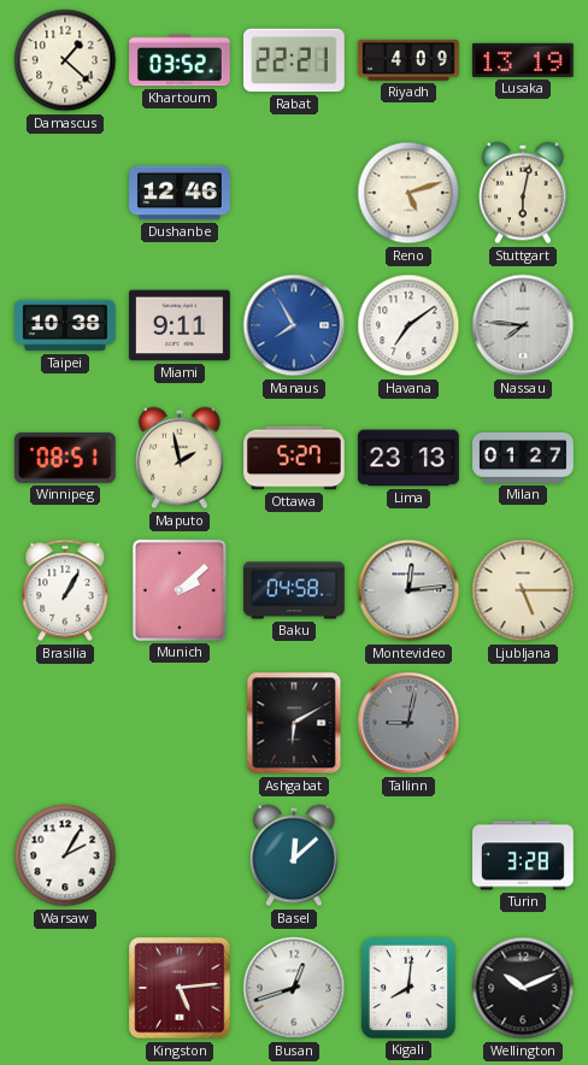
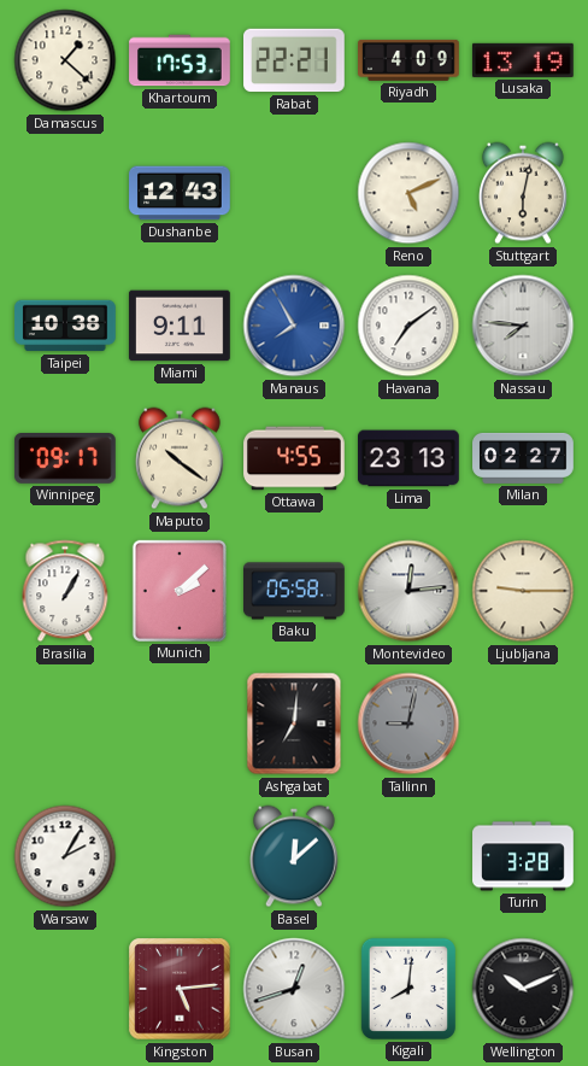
Khartoum: 03:52 -> 17:53 (180, 60)
Dushanbe: 12:46 -> 12:43 (180, 193)
Reno: 5:12 -> 5:11 (408, 193)
Winnipeg: 08:51 -> 09:17 (65, 459)
Maputo: 1:58 -> 10:21 (181, 458)
Ottawa: 5:27 -> 4:55 (294, 458)
Milan: 01:27 -> 02:27 (523, 458)
Baku: 04:58 -> 05:58 (295, 591)
Ljubljana: 5:15 -> 9:15 (523, 591)
Ashgabat: 6:10 -> 7:01 (294, 724)
